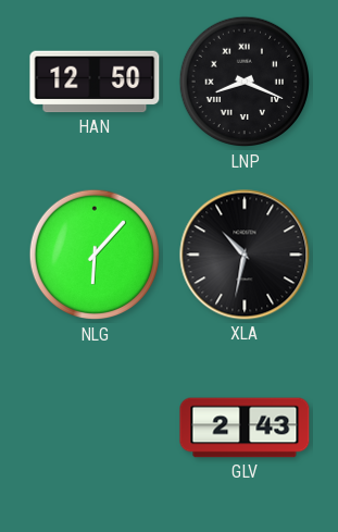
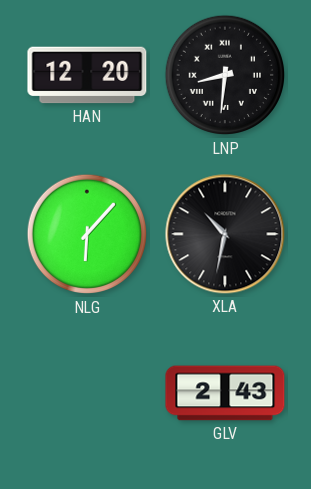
HAN: 12:50 -> 12:20 (87, 75)
LNP: 8:19 -> 8:31 (225, 75)
